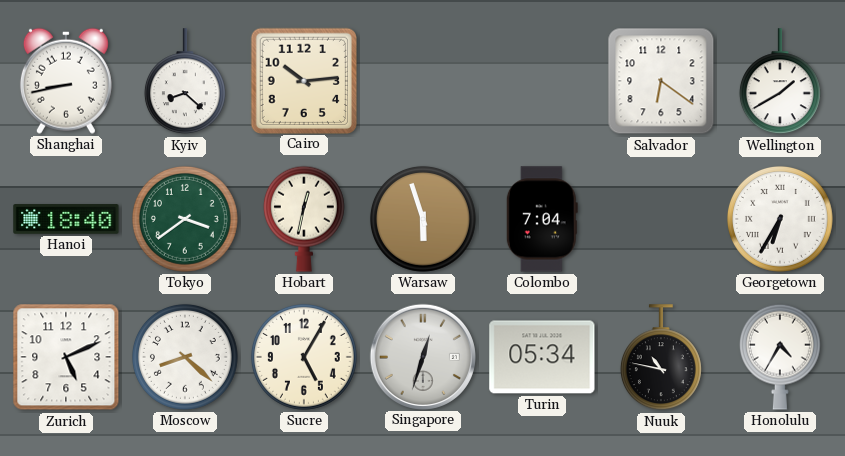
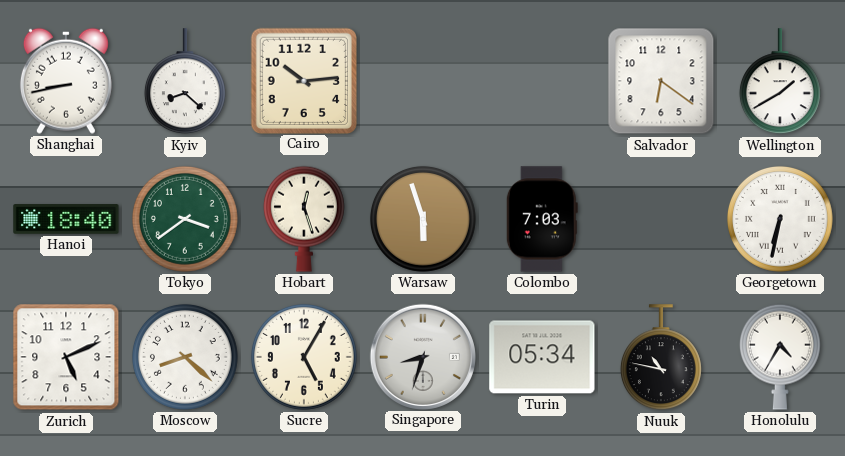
Hobart: 12:32 -> 12:27 (304, 219)
Colombo: 7:04 -> 7:03 (542, 219)
Georgetown: 6:35 -> 6:32 (780, 219)
Singapore: 12:33 -> 8:33 (422, 356)
